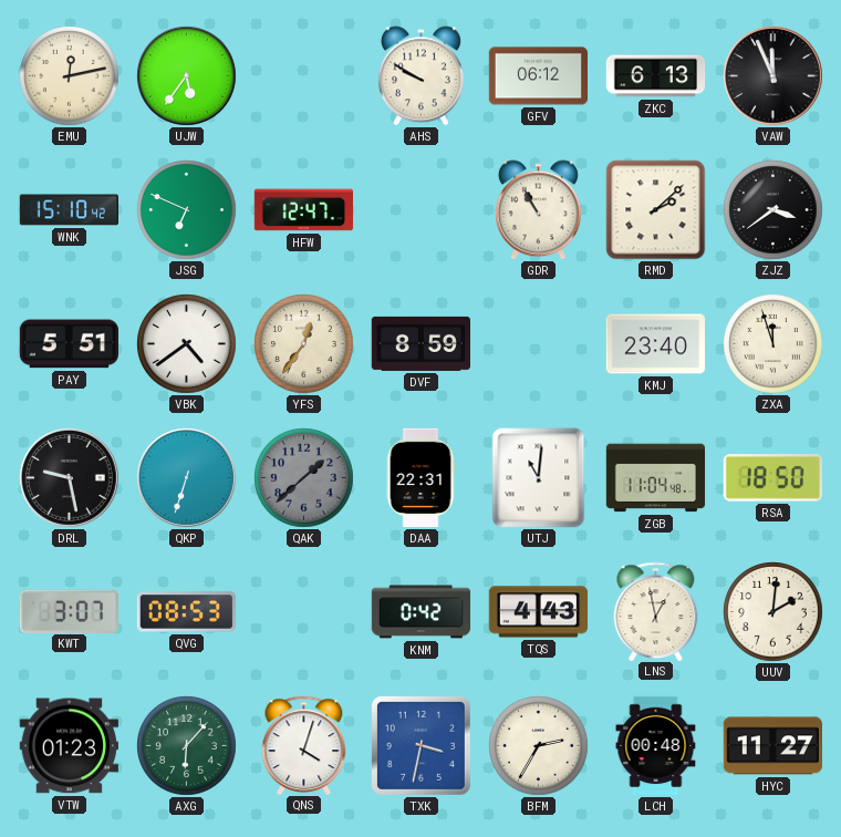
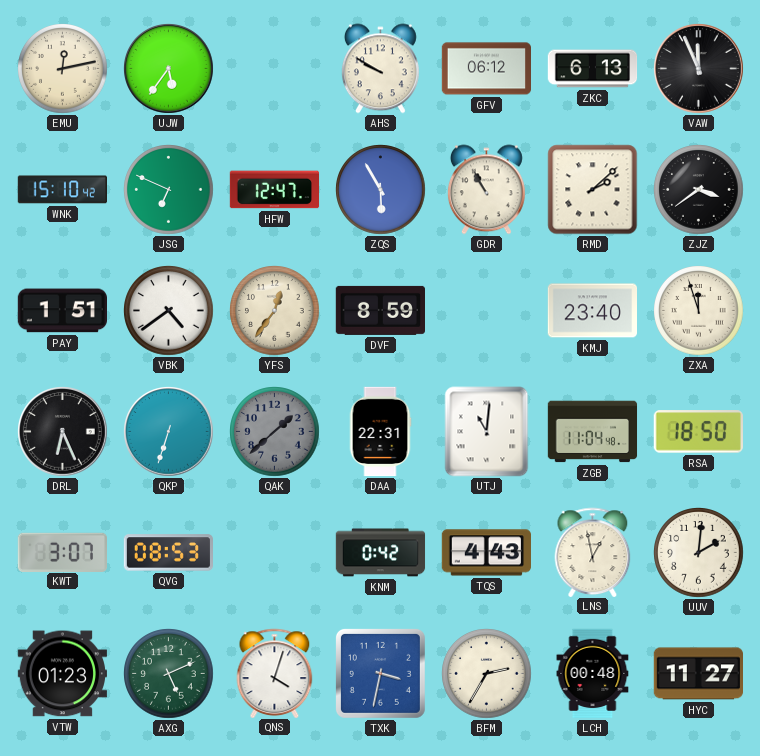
ZQS: none -> 5:55 (381, 190)
PAY: 5:51 -> 1:51 (62, 311)
DRL: 9:28 -> 6:26 (63, 432)
AXG: 6:07 -> 5:11 (169, 674)
